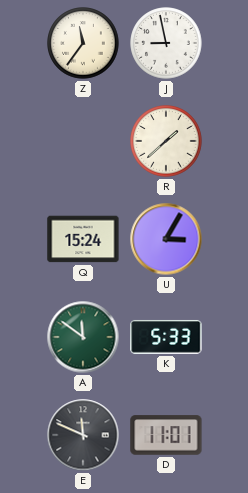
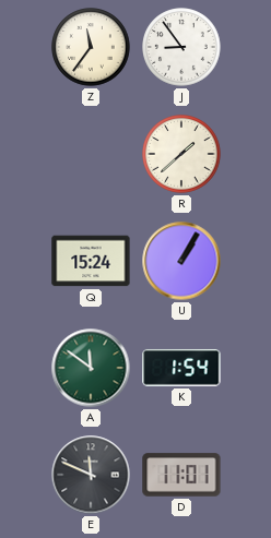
J: 8:58 -> 8:54 (181, 47)
U: 3:05 -> 1:05 (181, 261)
K: 5:33 -> 1:54 (181, 368)
